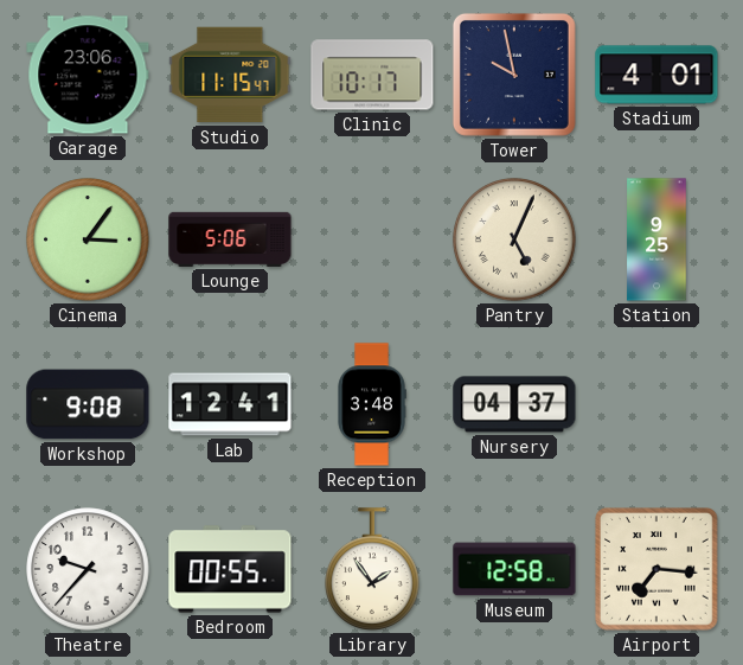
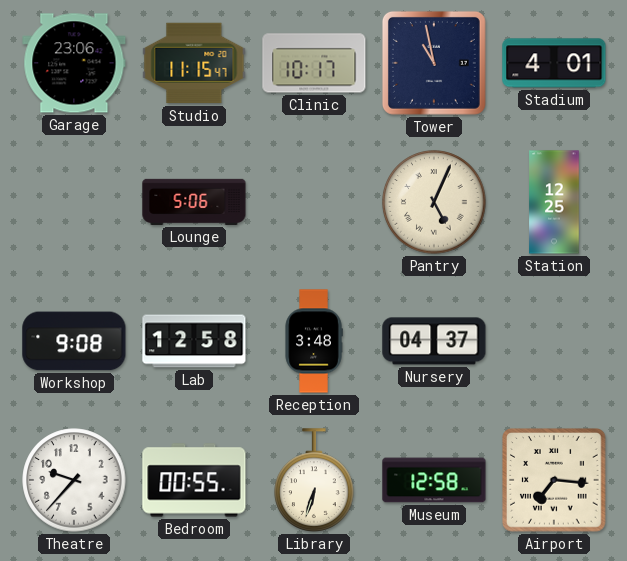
Tower: 9:58 -> 10:58 (434, 63)
Cinema: 3:06 -> none (88, 239)
Station: 9:25 -> 12:25 (554, 202)
Lab: 12:41 -> 12:58 (194, 341)
Library: 1:54 -> 6:33 (314, 480)
